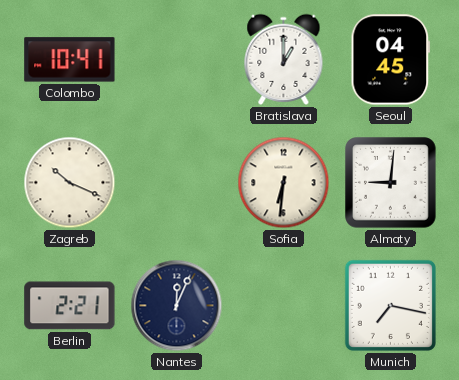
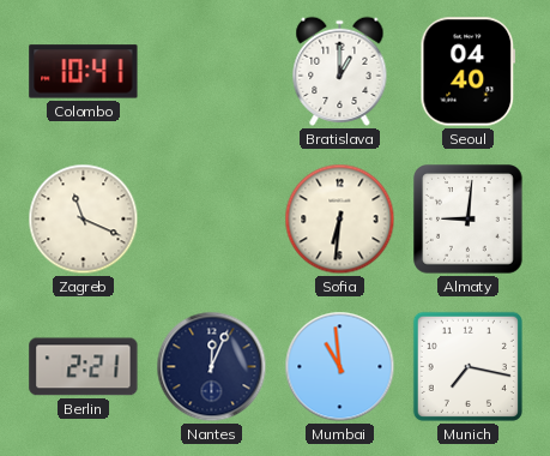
Seoul: 04:45 -> 04:40 (469, 72)
Zagreb: 10:19 -> 11:19 (84, 220)
Mumbai: none -> 10:59 (340, 367)
